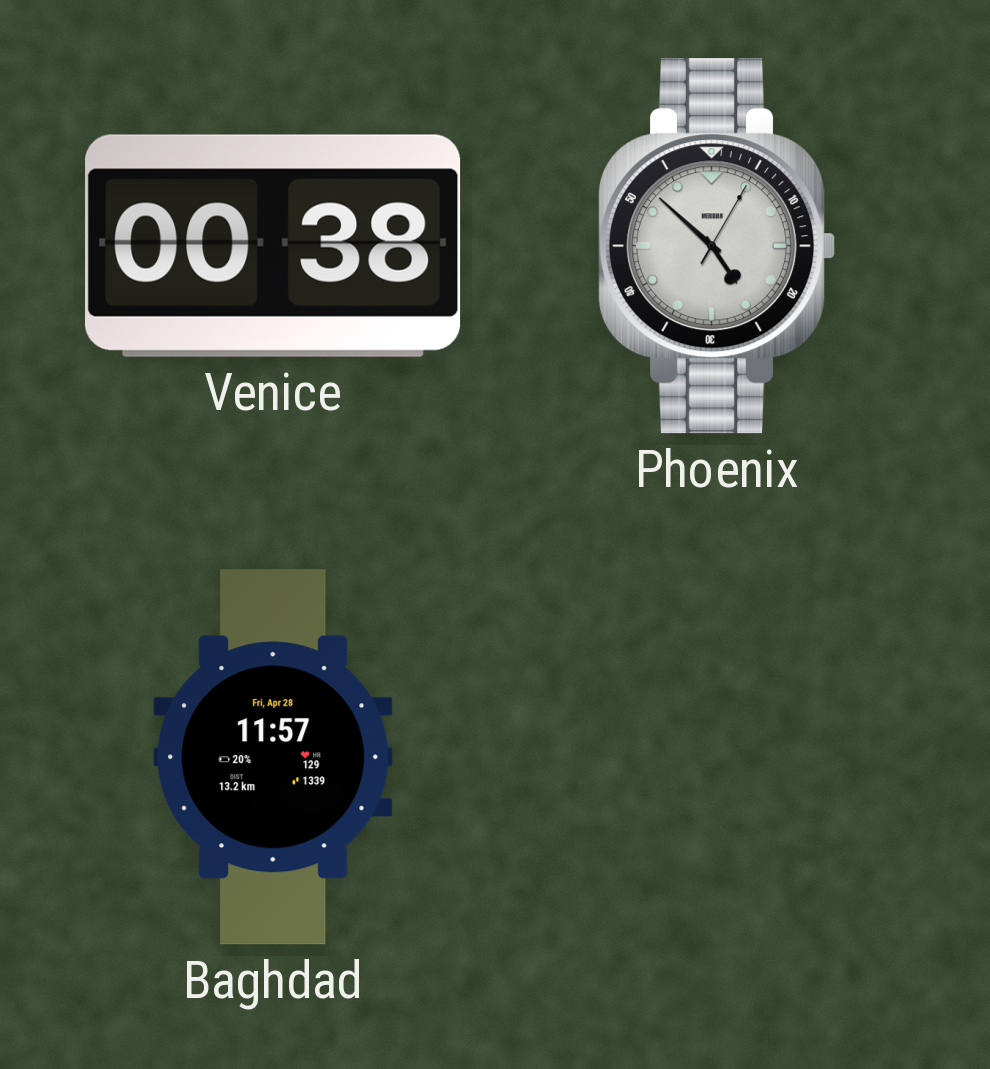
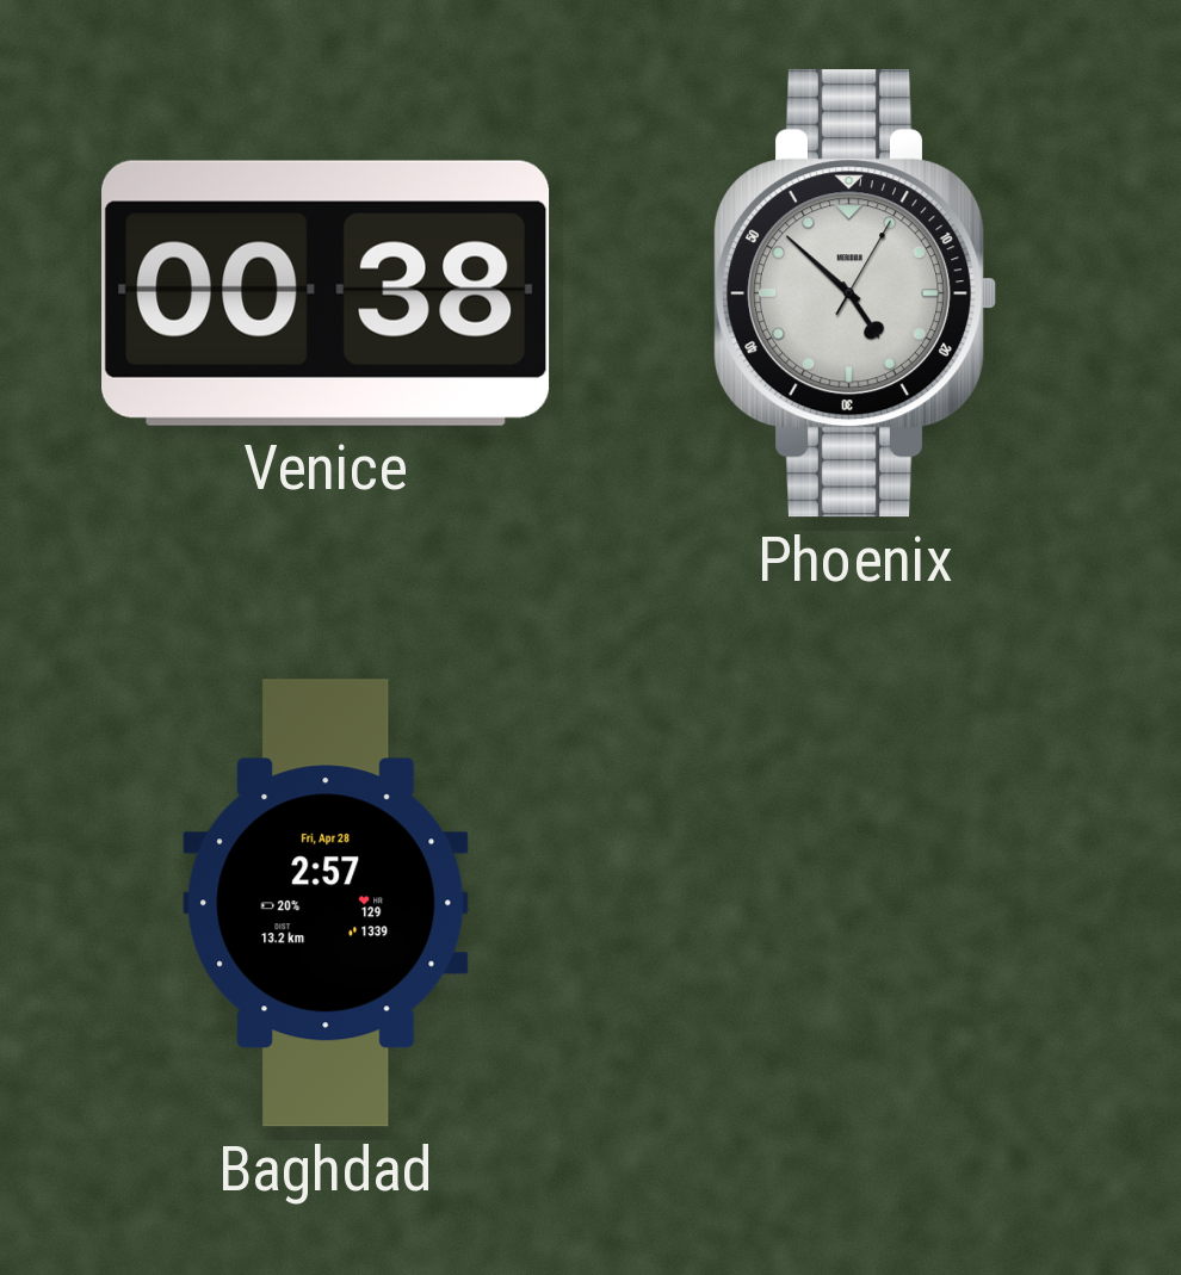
Baghdad: 11:57 -> 2:57 (326, 903)
